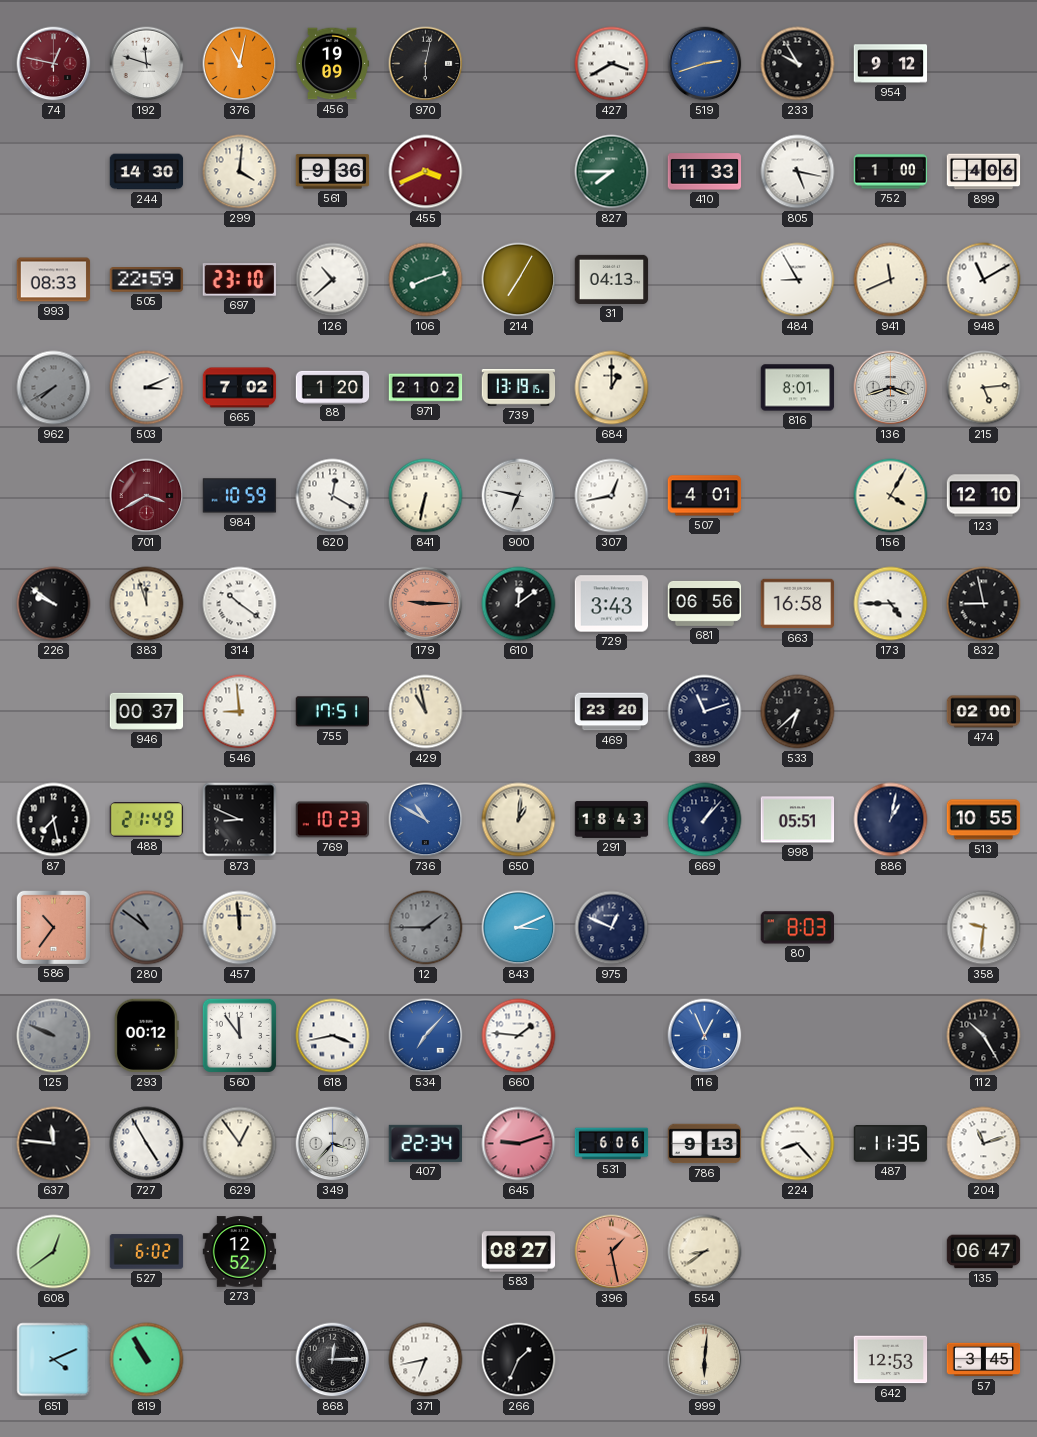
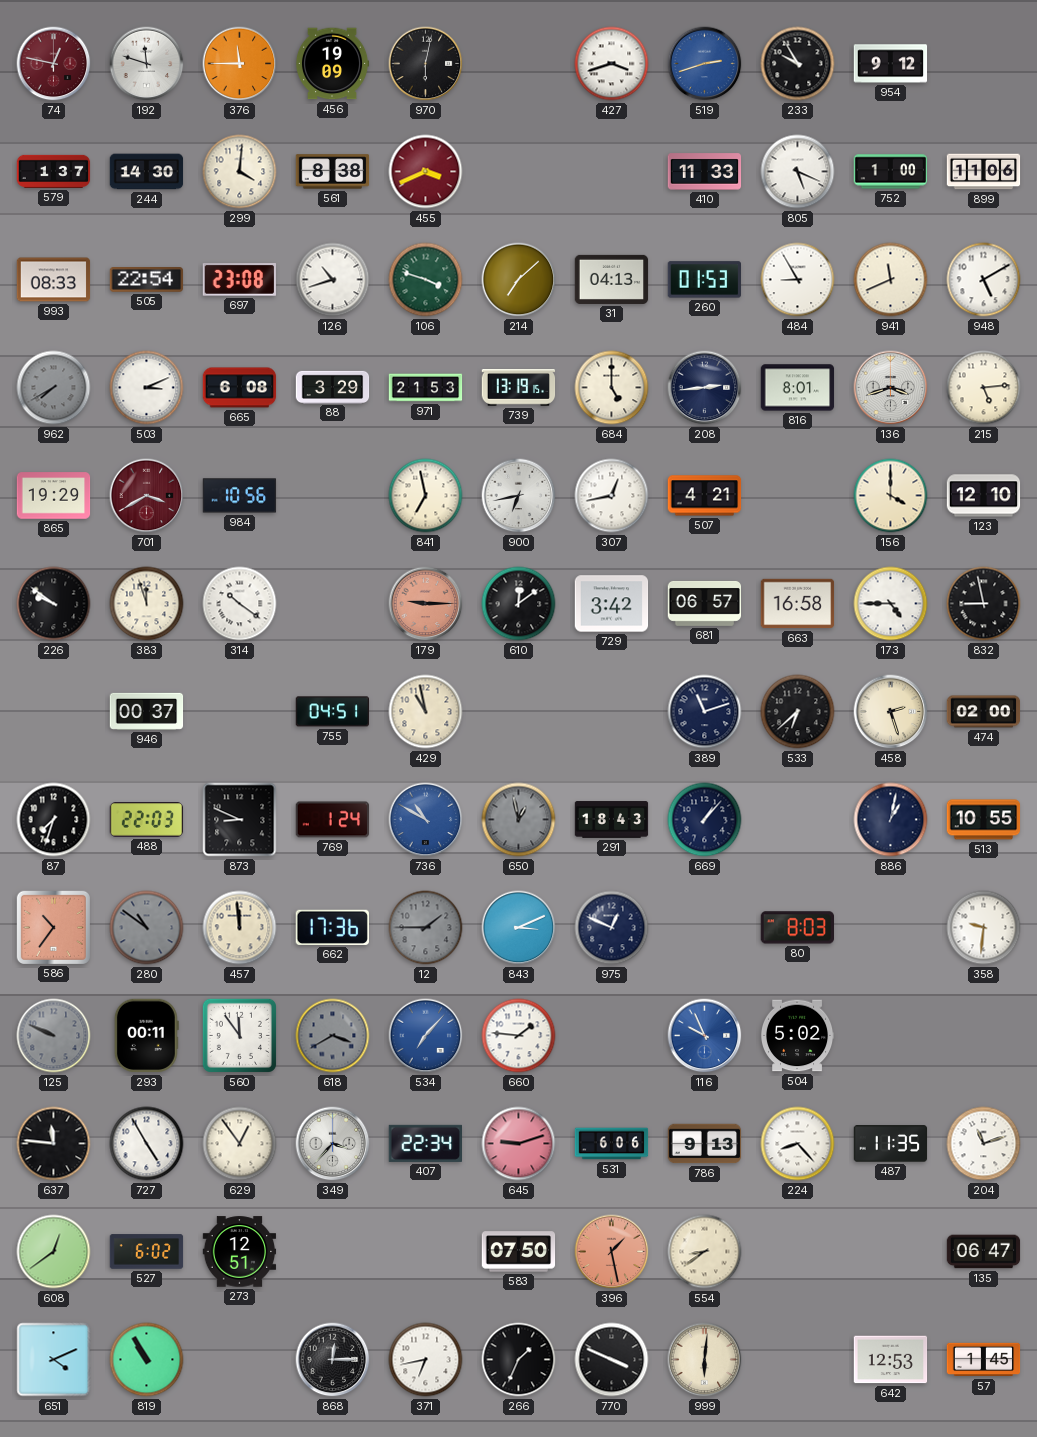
376: 11:02 -> 11:45 (240, 64)
427: 3:40 -> 3:42 (612, 64)
579: none -> 1:37 (54, 171)
561: 9:36 -> 8:38 (333, 172)
827: 7:45 -> none (612, 172)
805: 5:17 -> 5:19 (798, 172)
899: 4:06 -> 11:06 (984, 172)
505: 22:59 -> 22:54 (147, 280)
697: 23:10 -> 23:08 (239, 280)
126: 10:38 -> 10:42 (333, 280)
106: 8:12 -> 3:48 (426, 280)
214: 7:05 -> 7:08 (519, 280)
260: none -> 01:53 (704, 280)
948: 11:10 -> 5:10 (984, 280)
665: 7:02 -> 6:08 (240, 388)
88: 1:20 -> 3:29 (333, 387)
971: 21:02 -> 21:53 (426, 388)
684: 1:00 -> 5:00 (612, 388)
208: none -> 2:44 (705, 388)
865: none -> 19:29 (54, 496)
984: 10:59 -> 10:56 (240, 496)
620: 12:20 -> none (333, 496)
841: 6:32 -> 6:58 (426, 496)
900: 6:47 -> 6:43 (519, 496)
507: 4:01 -> 4:21 (705, 496)
156: 4:05 -> 4:00 (891, 496)
729: 3:43 -> 3:42 (612, 604)
681: 06:56 -> 06:57 (705, 603)
546: 8:59 -> none (240, 712)
755: 17:51 -> 04:51 (332, 712)
469: 23:20 -> none (612, 712)
458: none -> 2:27 (891, 712)
87: 7:28 -> 7:33 (54, 820)
488: 21:49 -> 22:03 (147, 820)
769: 10:23 -> 1:24 (333, 820)
650: 1:01 -> 12:58 (519, 820)
650 dial: cream -> grey (519, 820)
998: 05:51 -> none (798, 820)
662: none -> 17:36 (332, 927)
293: 00:12 -> 00:11 (146, 1036)
618: 3:43 -> 3:40 (333, 1036)
618 dial: white -> grey (333, 1036)
116: 12:56 -> 9:56 (705, 1036)
504: none -> 5:02 (797, 1036)
112: 10:25 -> none (984, 1036)
273: 12:52 -> 12:51 (240, 1252)
583: 08:27 -> 07:50 (519, 1252)
770: none -> 3:49 (612, 1360)
57: 3:45 -> 1:45 (984, 1360)
